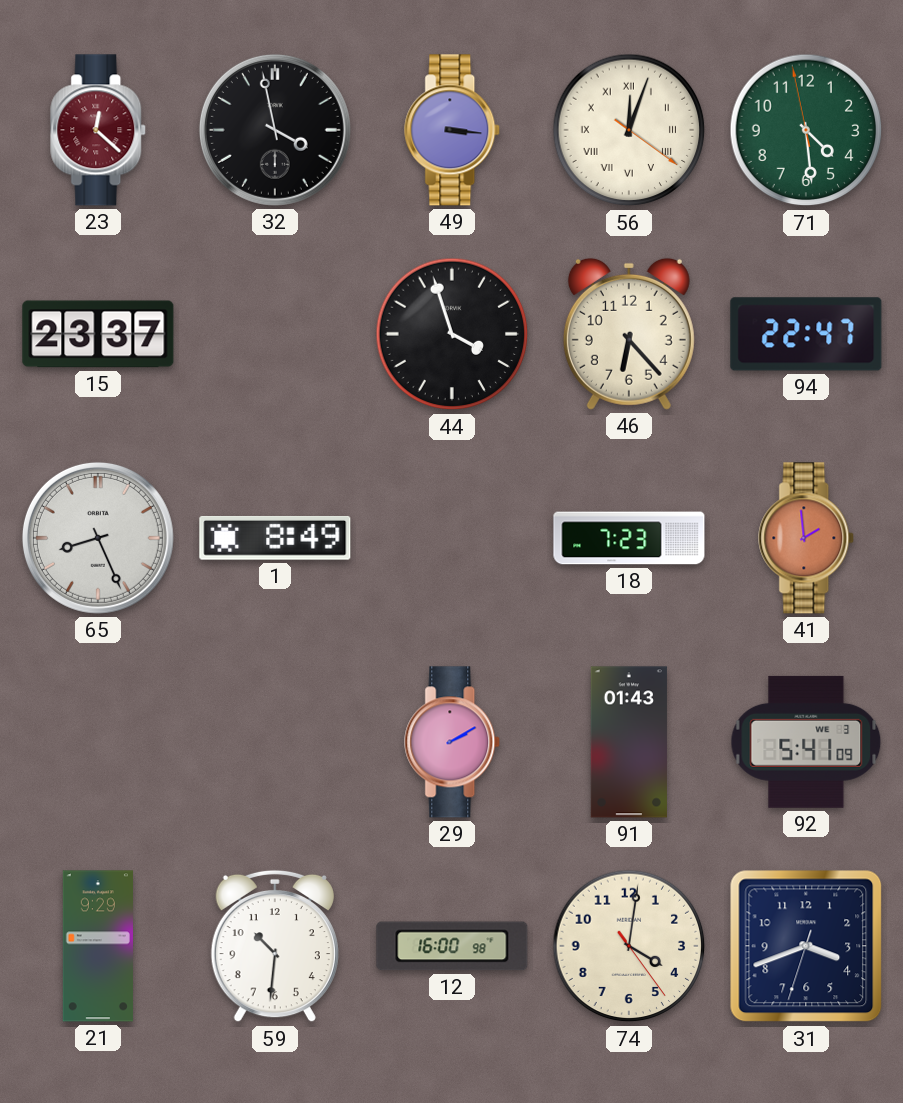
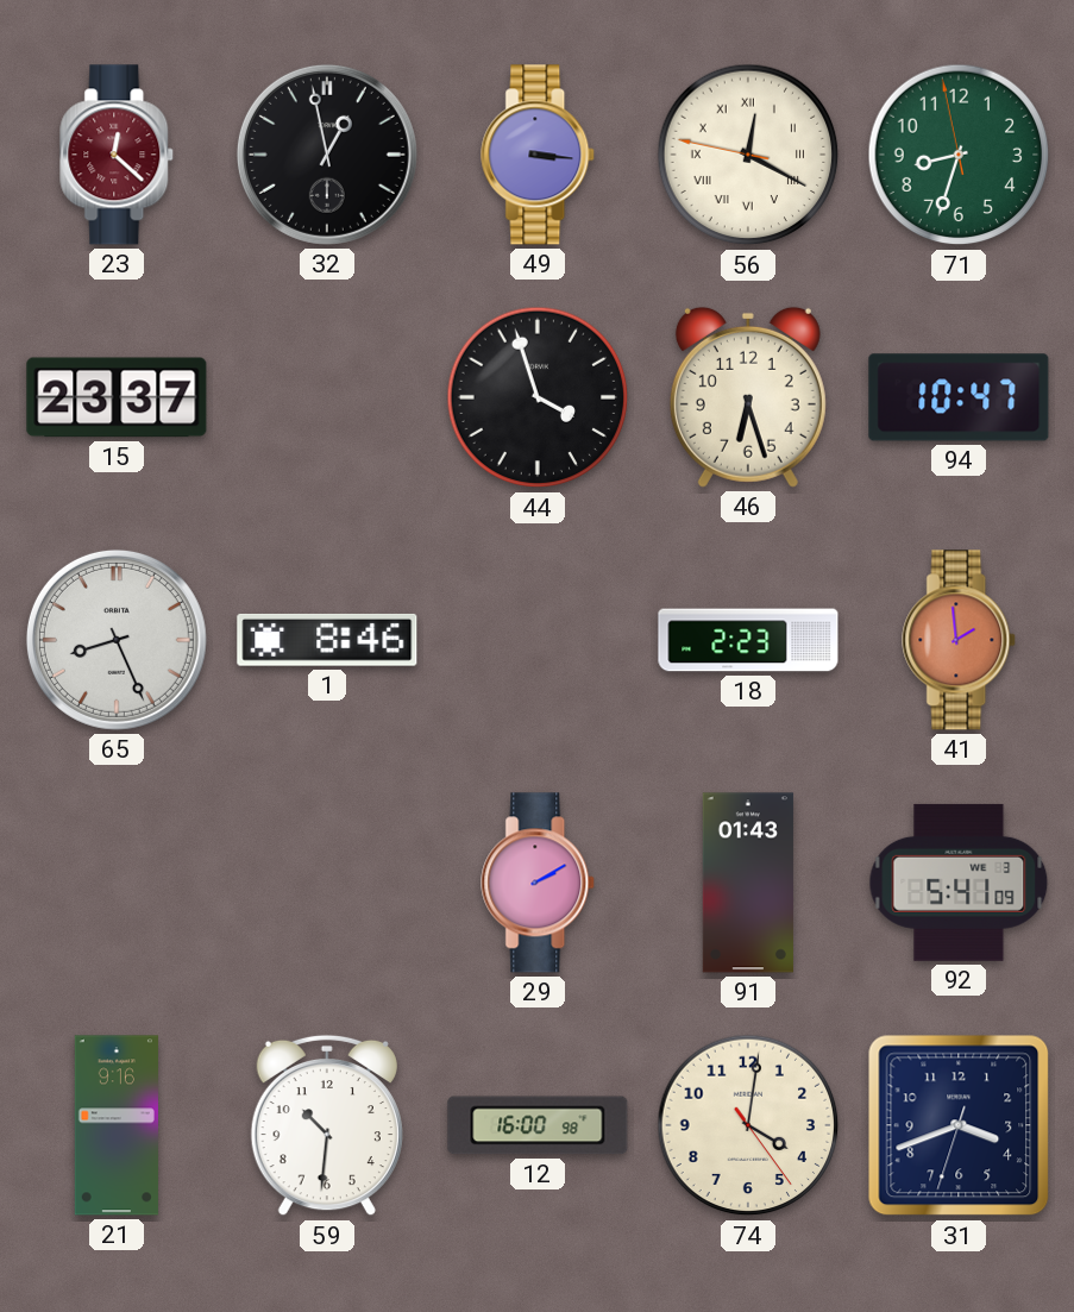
32: 3:58 -> 12:58 (327, 155)
56: 12:03 -> 12:19 (748, 155)
71: 4:28 -> 8:32 (959, 155)
46: 6:23 -> 6:27 (748, 397)
94: 22:47 -> 10:47 (959, 397)
1: 8:49 -> 8:46 (327, 640)
18: 7:23 -> 2:23 (748, 640)
21: 9:29 -> 9:16 (117, 1125)
